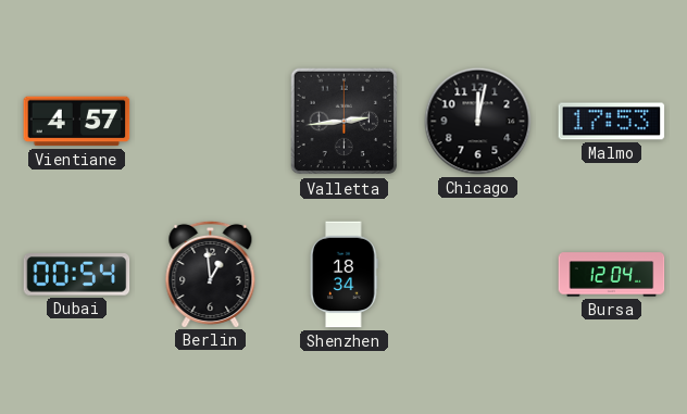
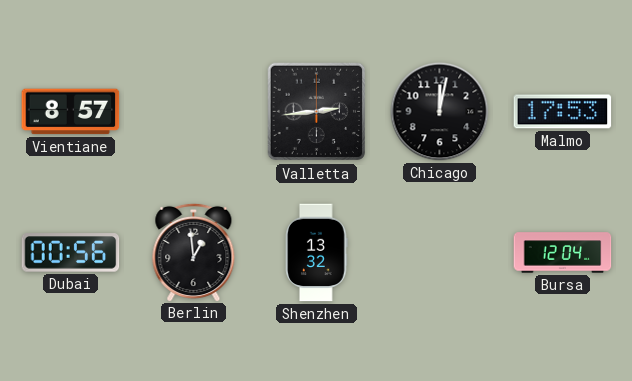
Vientiane: 4:57 -> 8:57 (71, 112)
Dubai: 00:54 -> 00:56 (71, 253)
Shenzhen: 18:34 -> 13:32 (317, 253)
